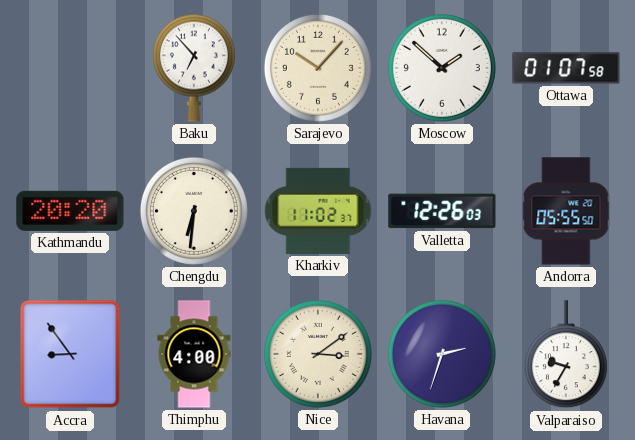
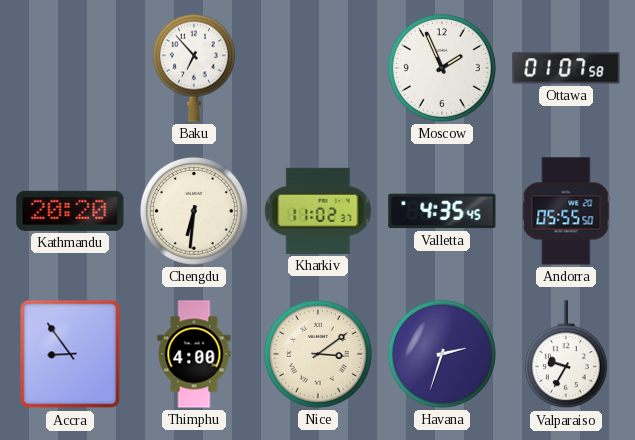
Sarajevo: 10:07 -> none (318, 68)
Moscow: 1:52 -> 1:56 (442, 68)
Valletta: 12:26 -> 4:35 (442, 211)
